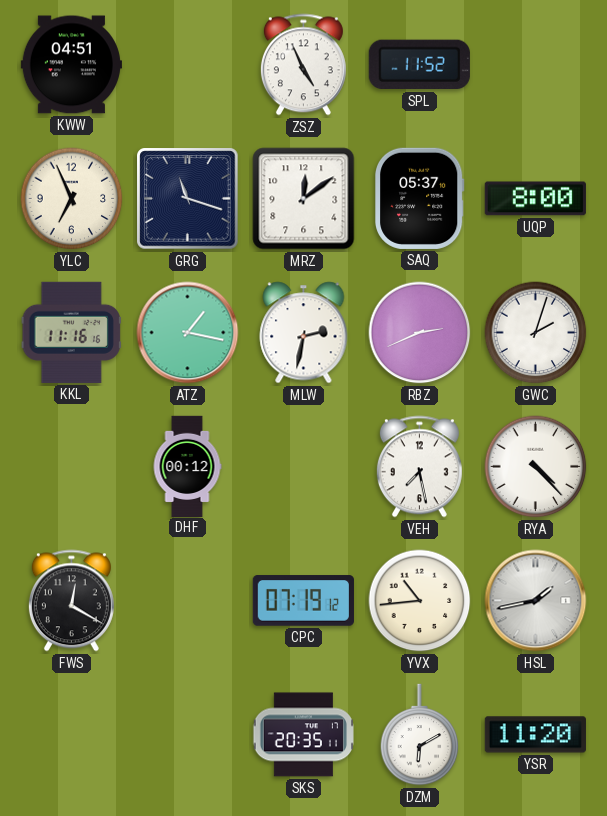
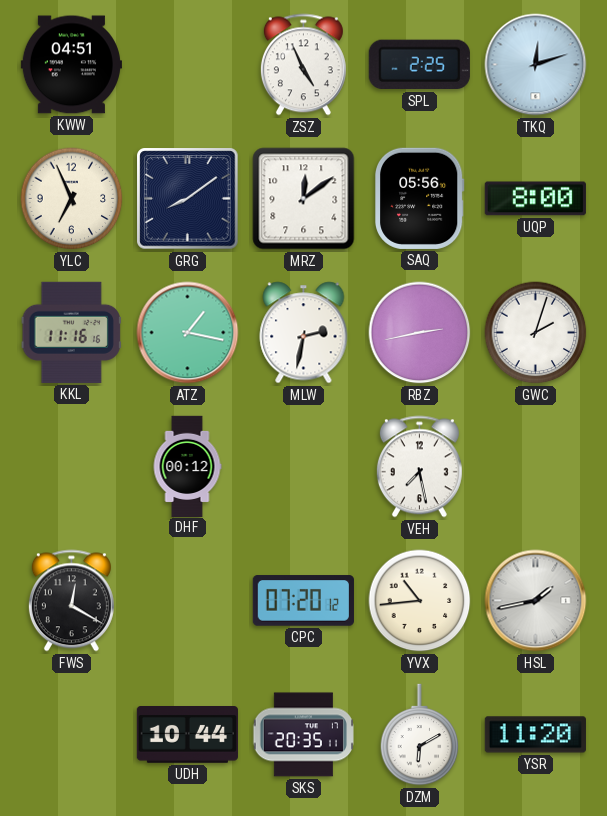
SPL: 11:52 -> 2:25 (419, 65)
TKQ: none -> 12:12 (536, 65)
GRG: 11:18 -> 8:09 (188, 199)
SAQ: 05:37 -> 05:56 (420, 198)
RBZ: 2:41 -> 2:43 (420, 333)
RYA: 4:23 -> none (536, 467)
CPC: 07:19 -> 07:20 (303, 601)
UDH: none -> 10:44 (187, 735)
